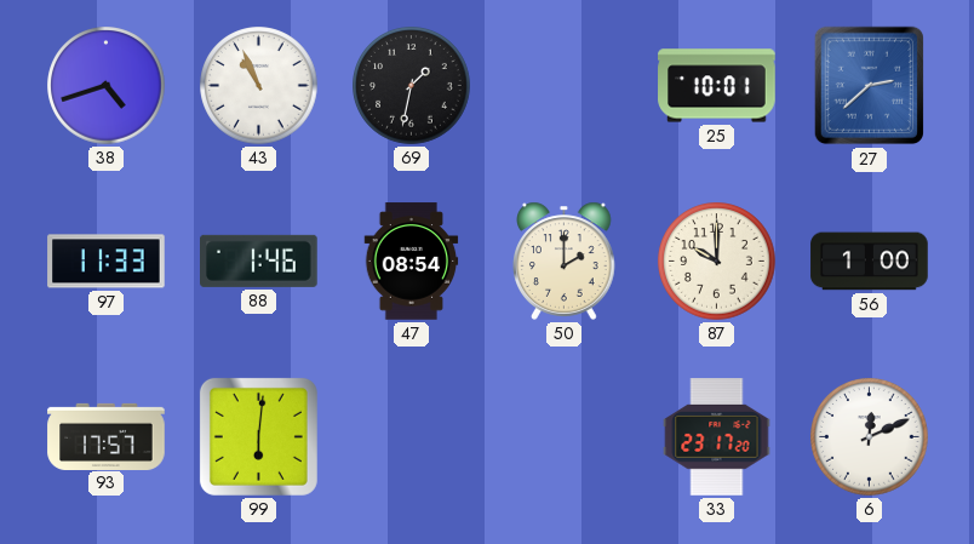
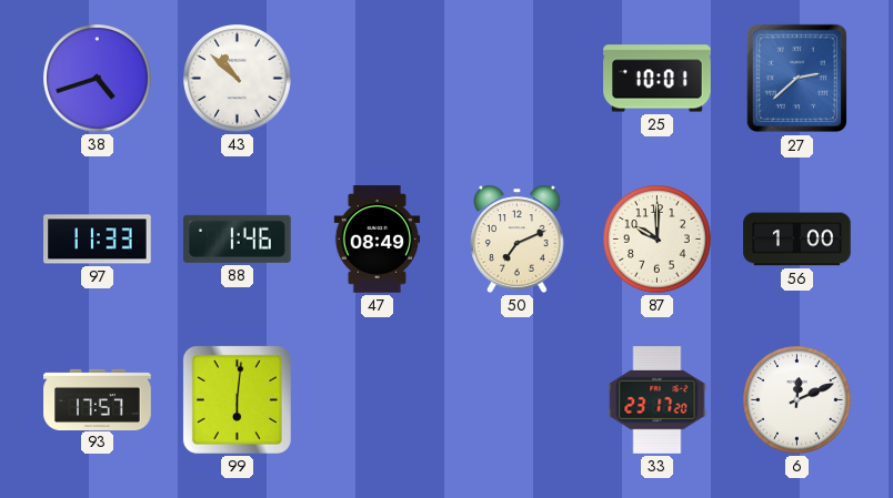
43: 10:56 -> 10:52 (238, 79)
69: 1:32 -> none (412, 86)
47: 08:54 -> 08:49 (378, 240)
50: 2:00 -> 7:11 (518, 238)
